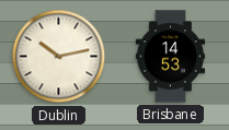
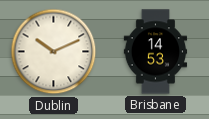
Dublin: 10:13 -> 10:11 (54, 52)
